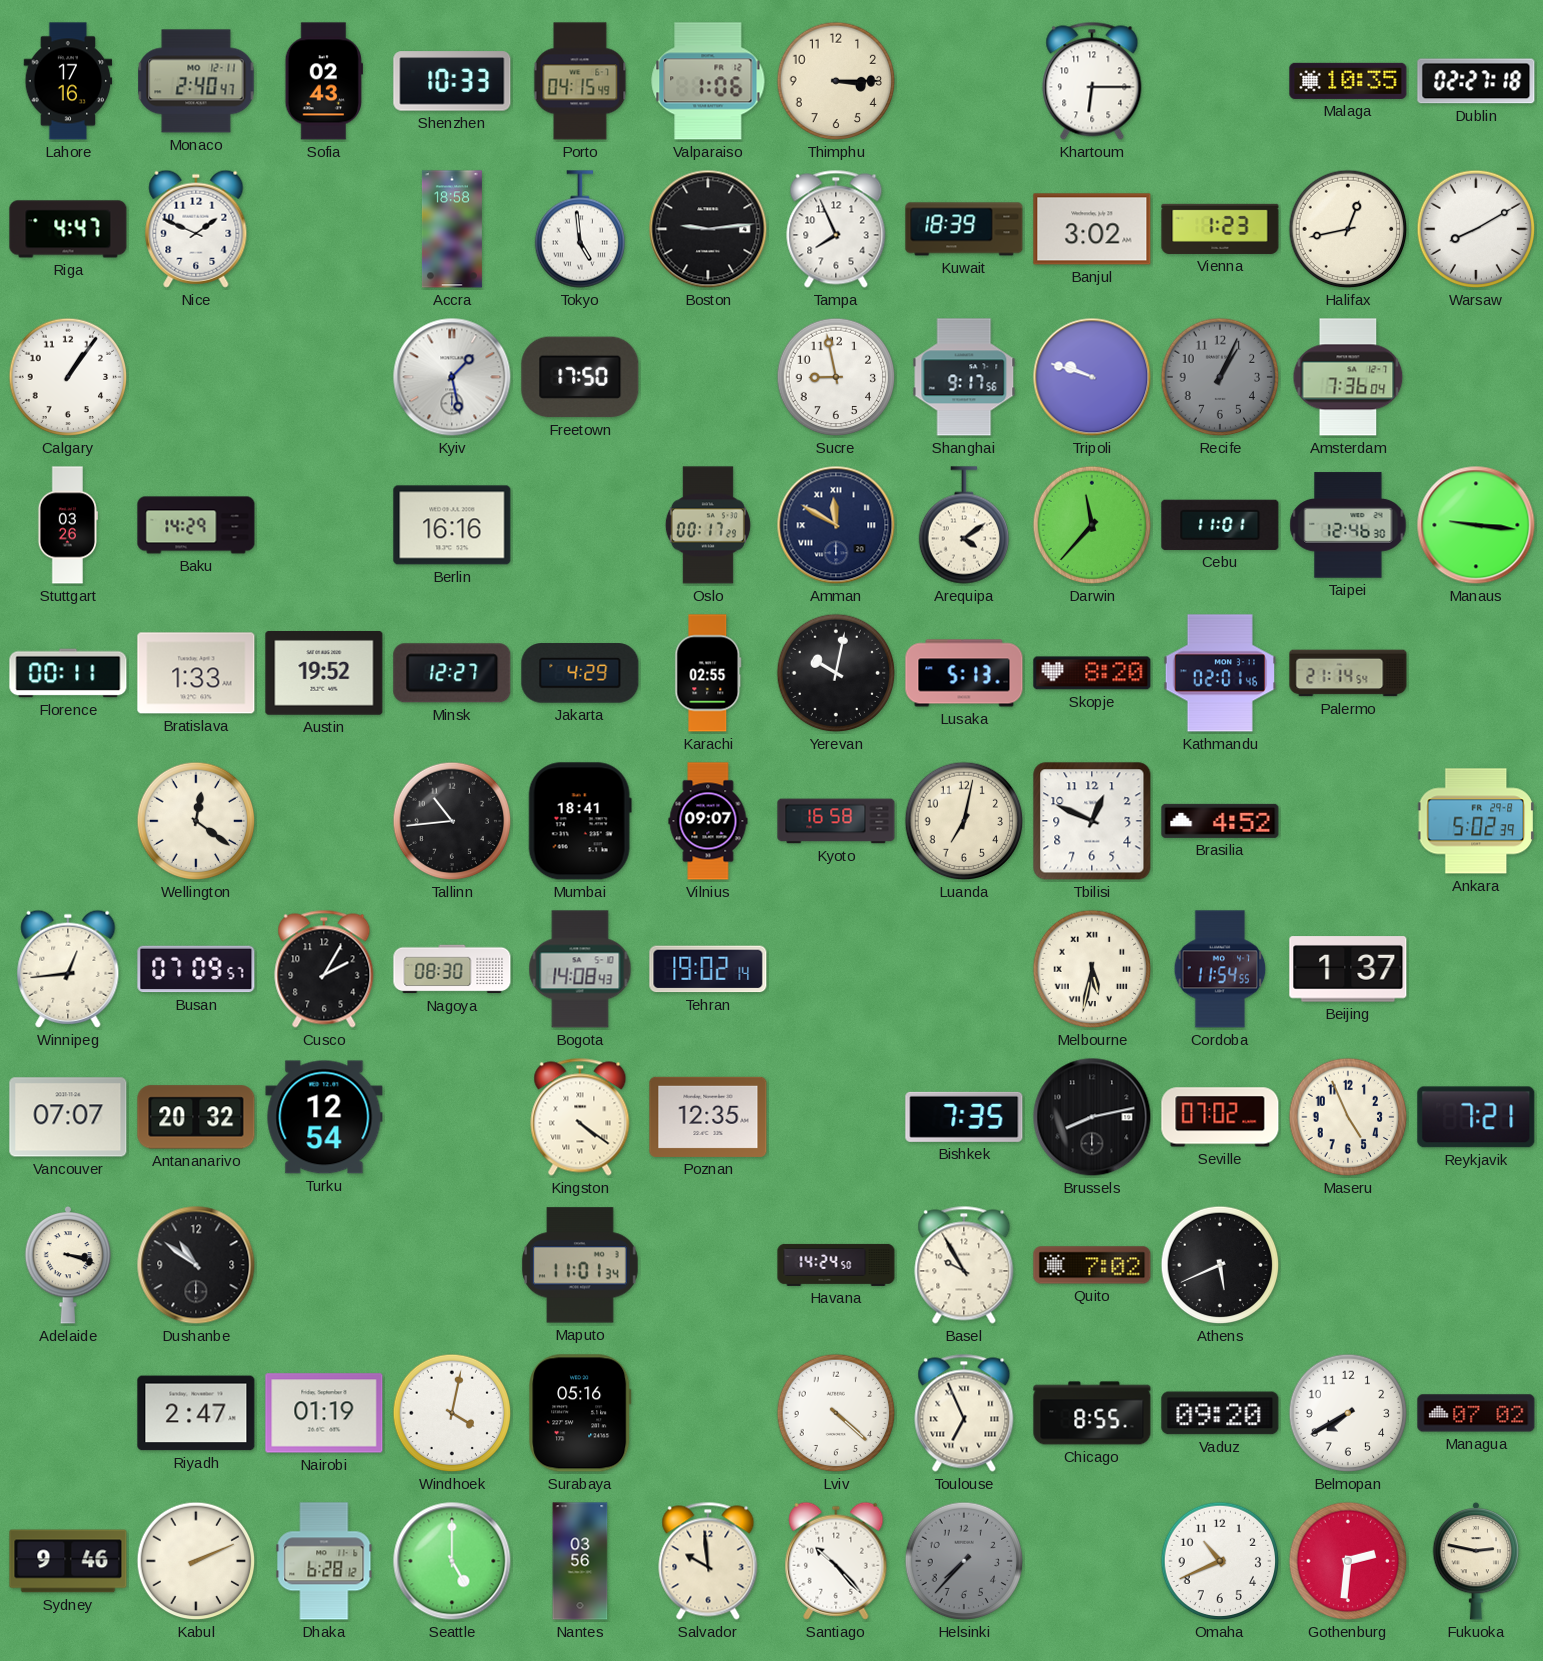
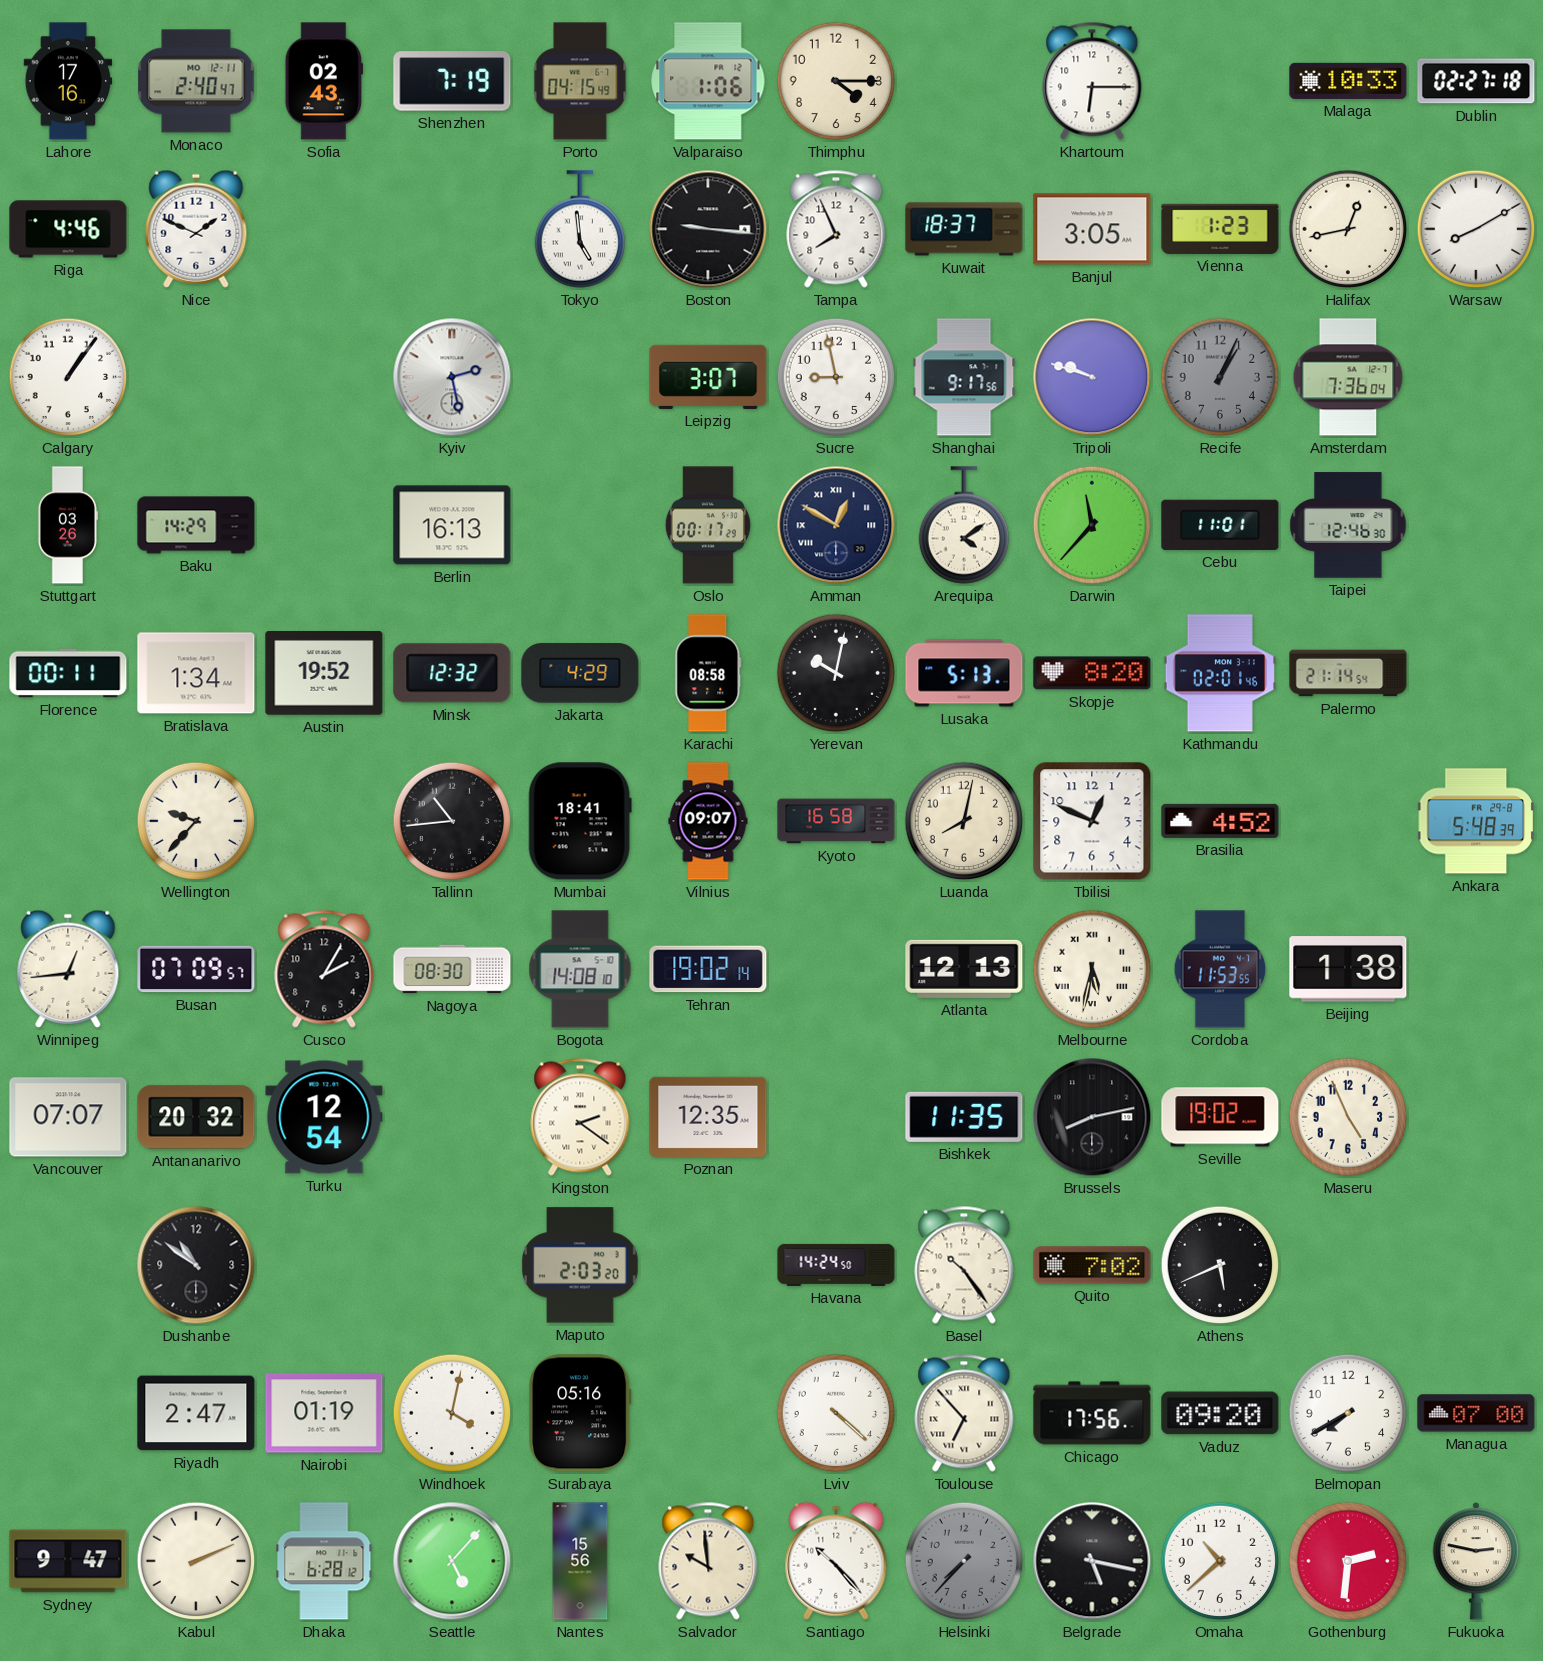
Shenzhen: 10:33 -> 7:19 (452, 81)
Thimphu: 3:15 -> 4:15 (836, 81)
Malaga: 10:35 -> 10:33 (1348, 81)
Riga: 4:47 -> 4:46 (68, 229)
Accra: 18:58 -> none (452, 229)
Boston: 9:14 -> 9:16 (708, 229)
Kuwait: 18:39 -> 18:37 (964, 229)
Banjul: 3:02 -> 3:05 (1092, 229)
Kyiv: 1:28 -> 2:28 (452, 377)
Freetown: 17:50 -> none (580, 377)
Leipzig: none -> 3:07 (708, 377)
Berlin: 16:16 -> 16:13 (452, 525)
Amman: 11:50 -> 12:50 (836, 525)
Manaus: 9:16 -> none (1476, 525)
Bratislava: 1:33 -> 1:34 (196, 673)
Minsk: 12:27 -> 12:32 (452, 673)
Karachi: 02:55 -> 08:58 (708, 673)
Wellington: 12:21 -> 9:37 (196, 821)
Luanda: 7:02 -> 8:02 (964, 821)
Ankara: 5:02 -> 5:48 (1476, 821)
Bogota: 14:08:43 -> 14:08:10 (580, 969)
Atlanta: none -> 12:13 (964, 969)
Cordoba: 11:54 -> 11:53 (1220, 969)
Beijing: 1:37 -> 1:38 (1348, 969)
Kingston: 4:21 -> 2:21 (580, 1117)
Bishkek: 7:35 -> 11:35 (964, 1117)
Seville: 07:02 -> 19:02 (1220, 1117)
Reykjavik: 7:21 -> none (1476, 1117)
Adelaide: 3:18 -> none (68, 1265)
Maputo: 11:01 -> 2:03 (580, 1265)
Basel: 9:55 -> 10:24 (964, 1265)
Toulouse: 6:56 -> 6:53 (964, 1413)
Chicago: 8:55 -> 17:56 (1092, 1413)
Managua: 07:02 -> 07:00 (1476, 1413)
Sydney: 9:46 -> 9:47 (68, 1561)
Seattle: 5:00 -> 5:07 (452, 1561)
Nantes: 03:56 -> 15:56 (580, 1561)
Belgrade: none -> 5:17 (1092, 1561)
Omaha: 10:41 -> 10:38 (1220, 1561)
